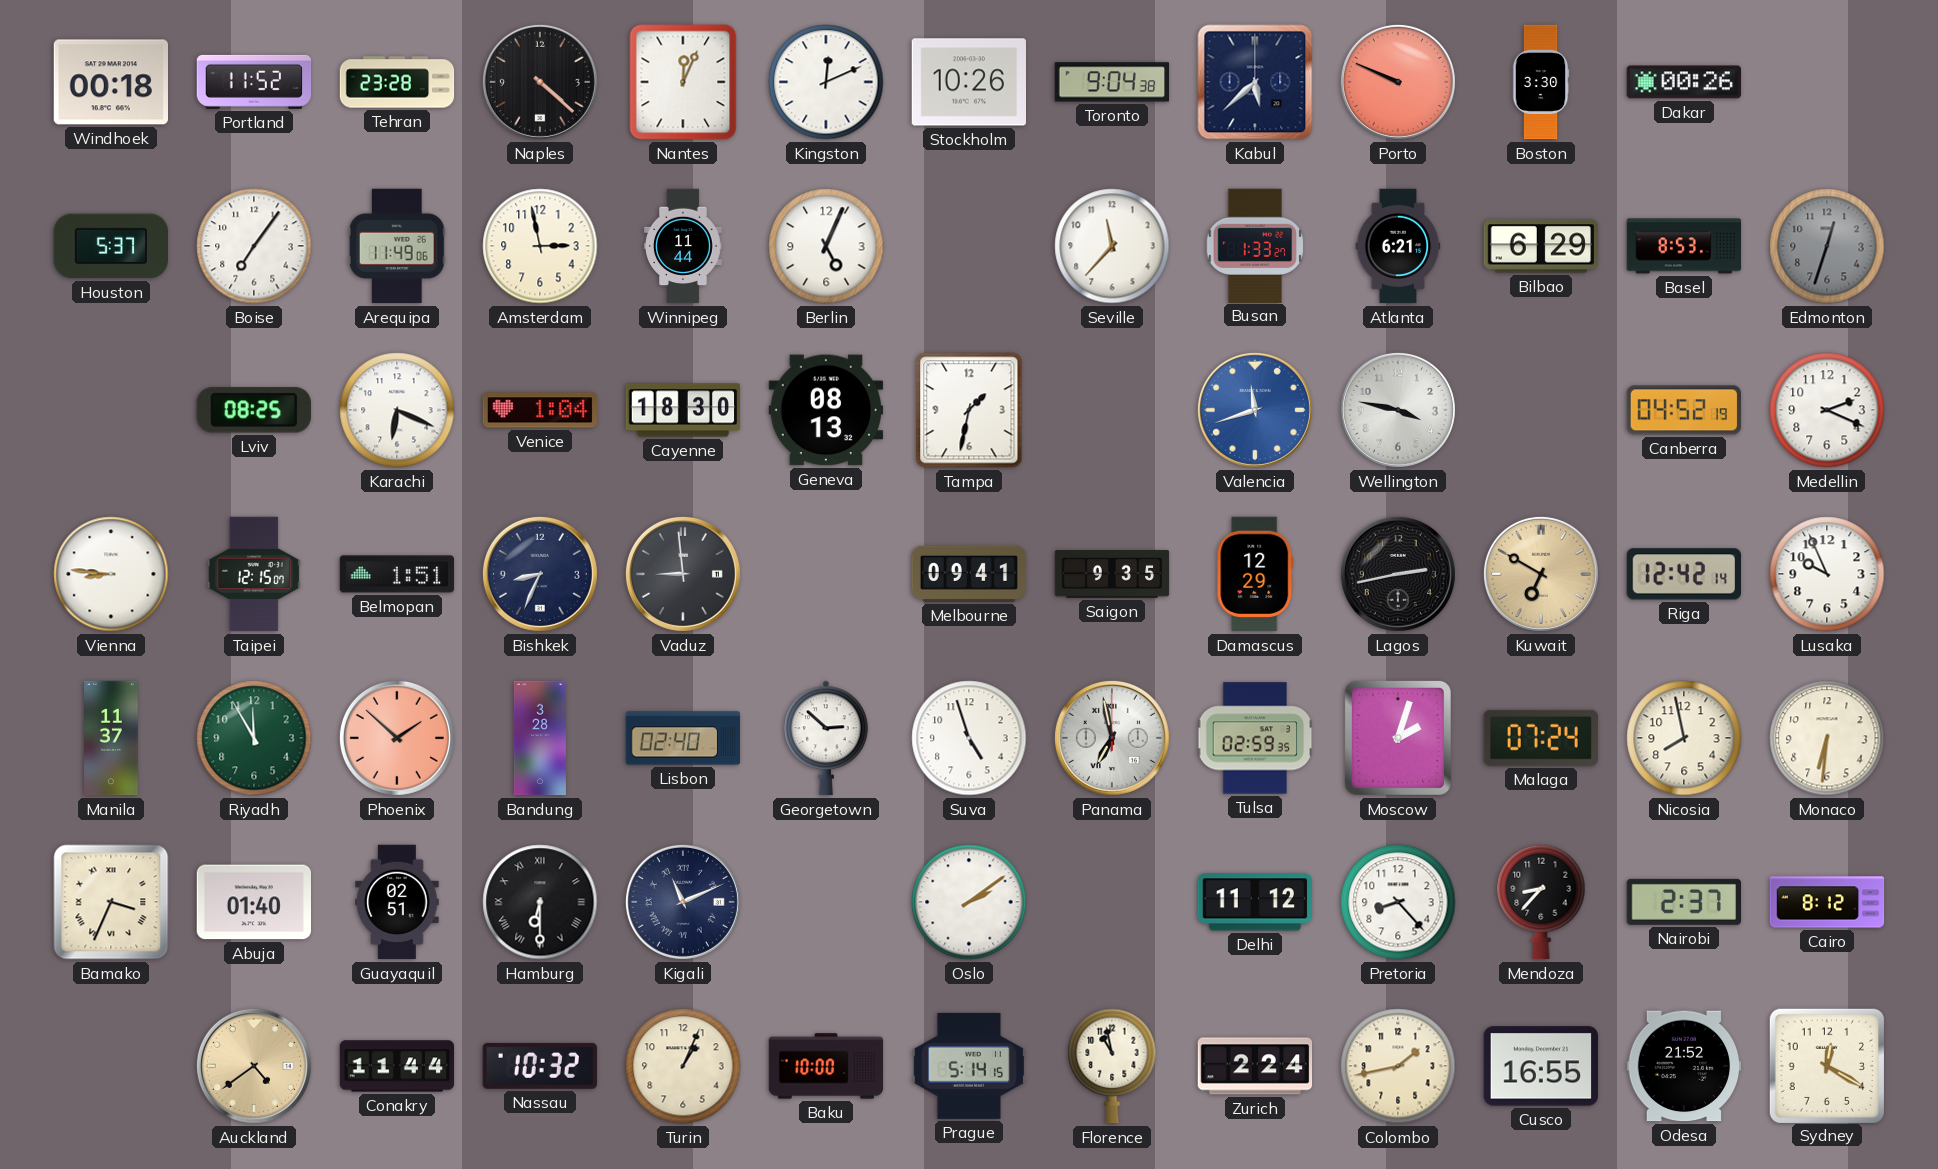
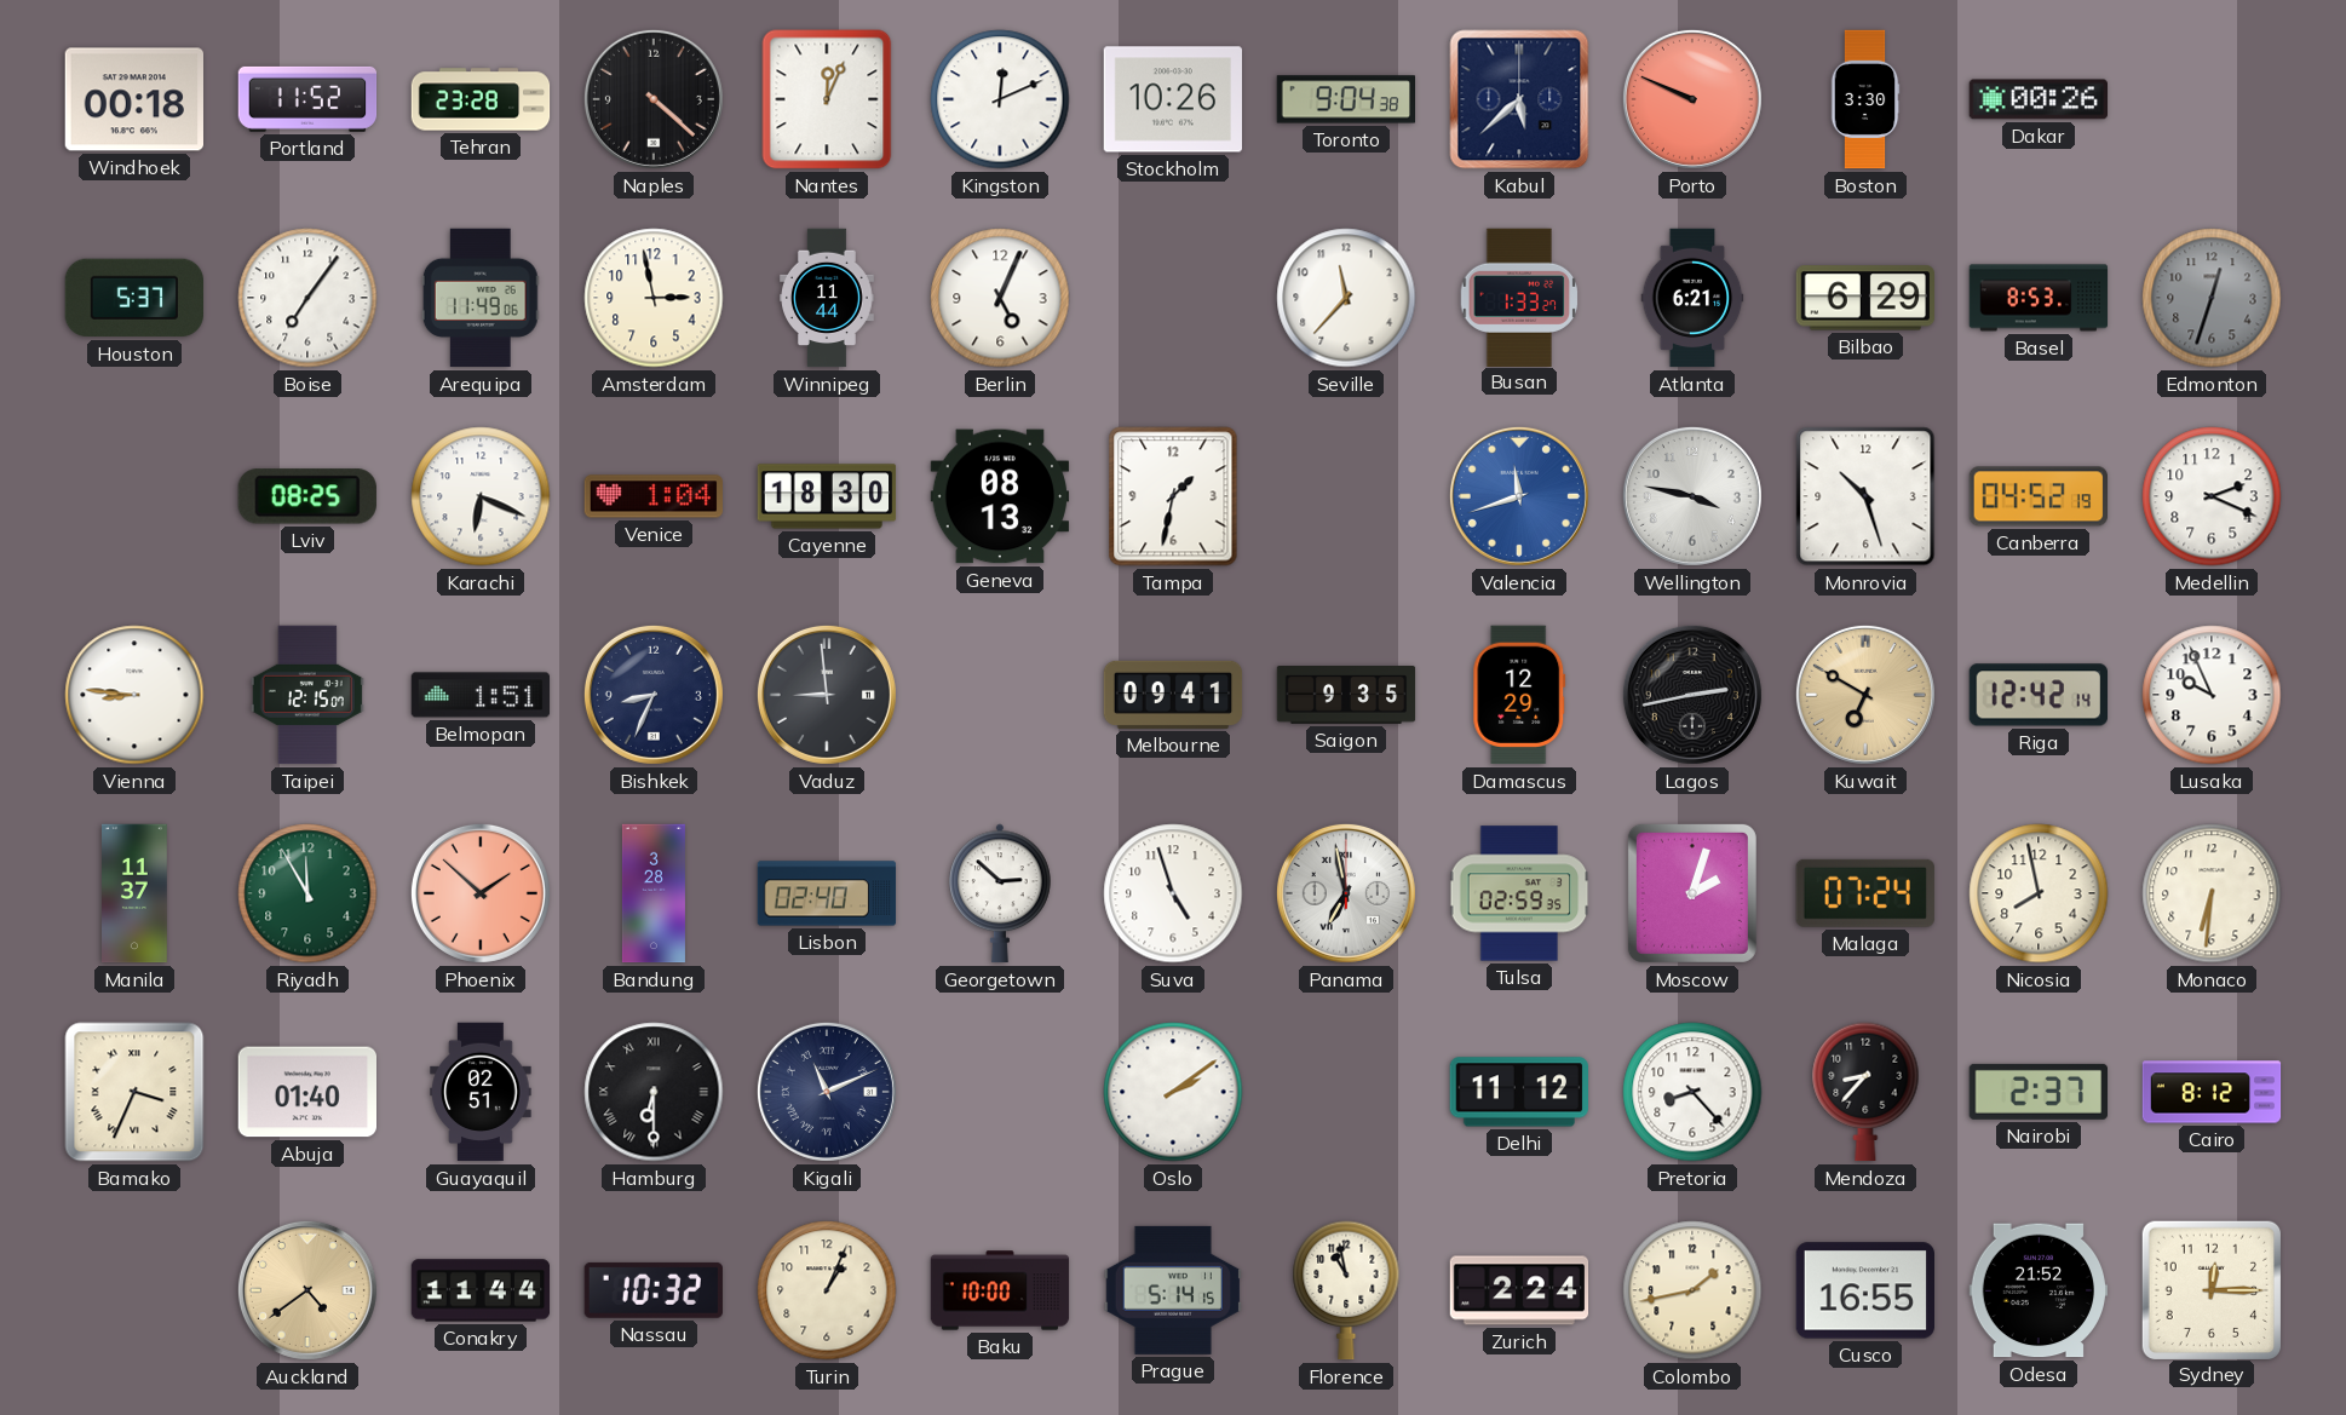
Monrovia: none -> 10:27 (1865, 496)
Sydney: 12:20 -> 12:15 (2210, 1289)
